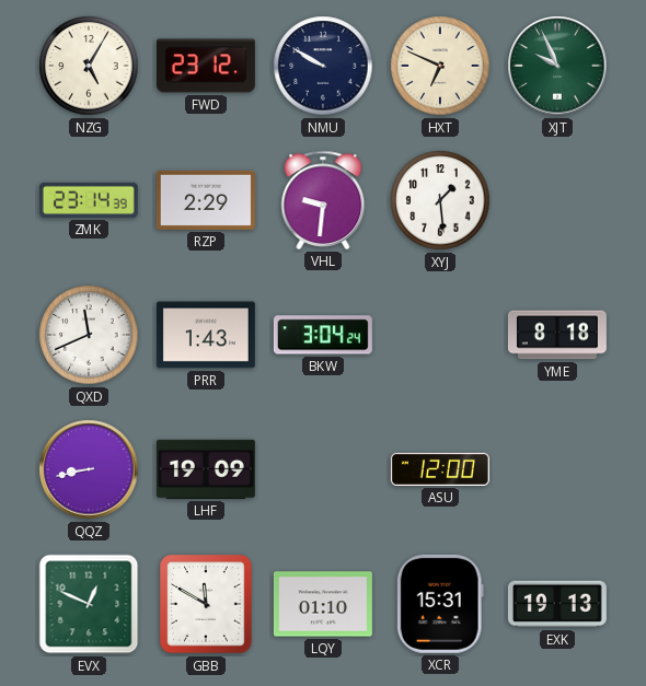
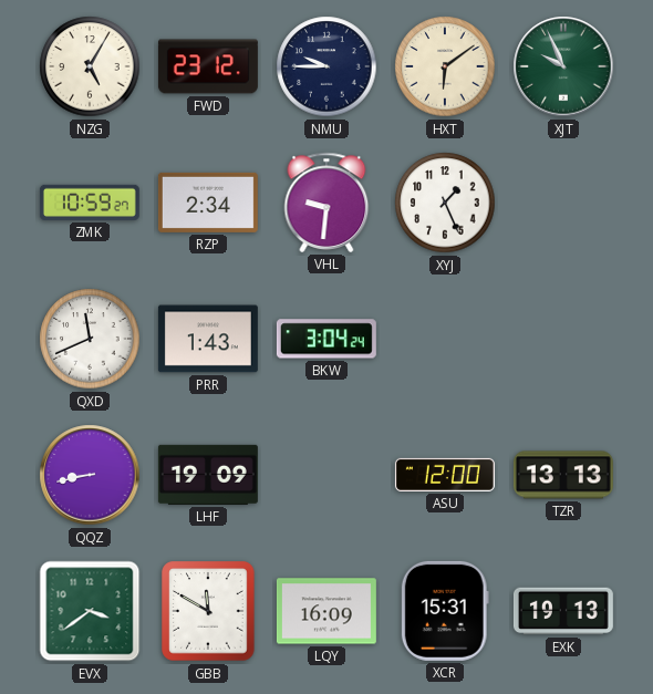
NMU: 9:50 -> 9:45 (326, 66)
HXT: 6:49 -> 6:09 (445, 66)
ZMK: 23:14 -> 10:59 (90, 203)
RZP: 2:29 -> 2:34 (208, 203)
XYJ: 1:29 -> 1:26 (445, 203)
YME: 8:18 -> none (557, 335)
TZR: none -> 13:13 (563, 475)
EVX: 12:49 -> 3:39 (90, 611)
LQY: 01:10 -> 16:09 (326, 611)
